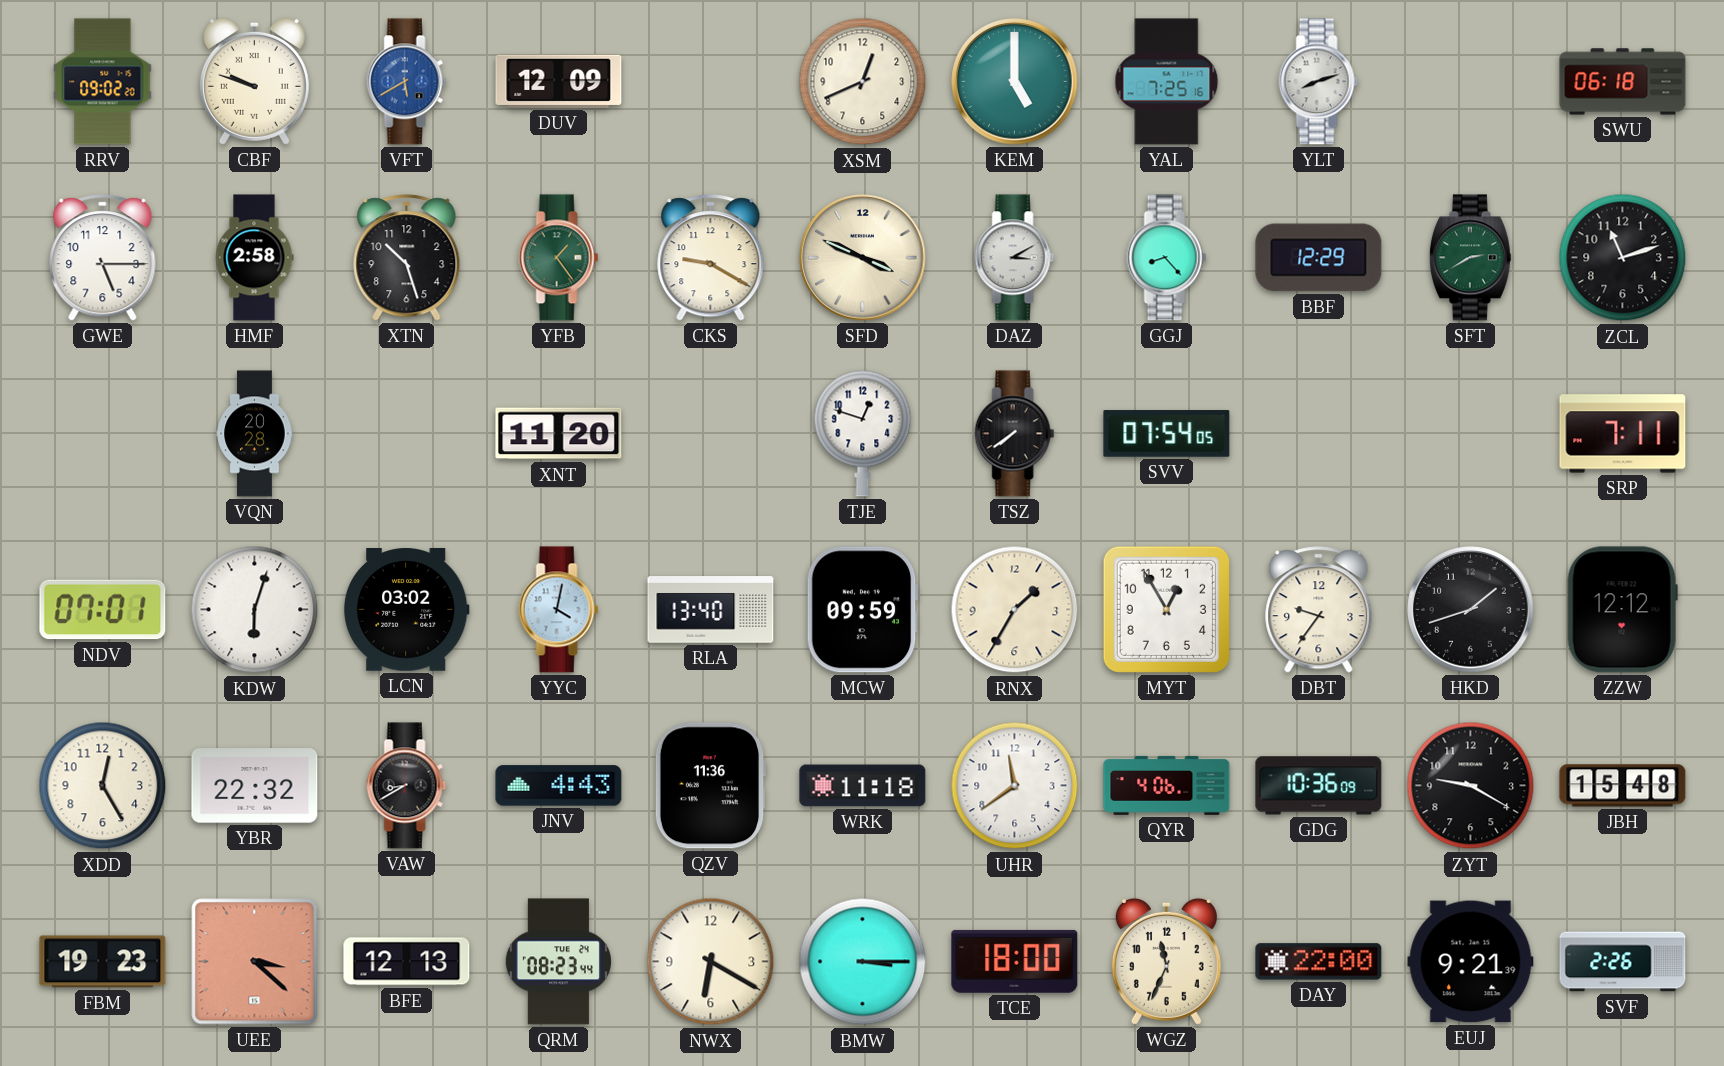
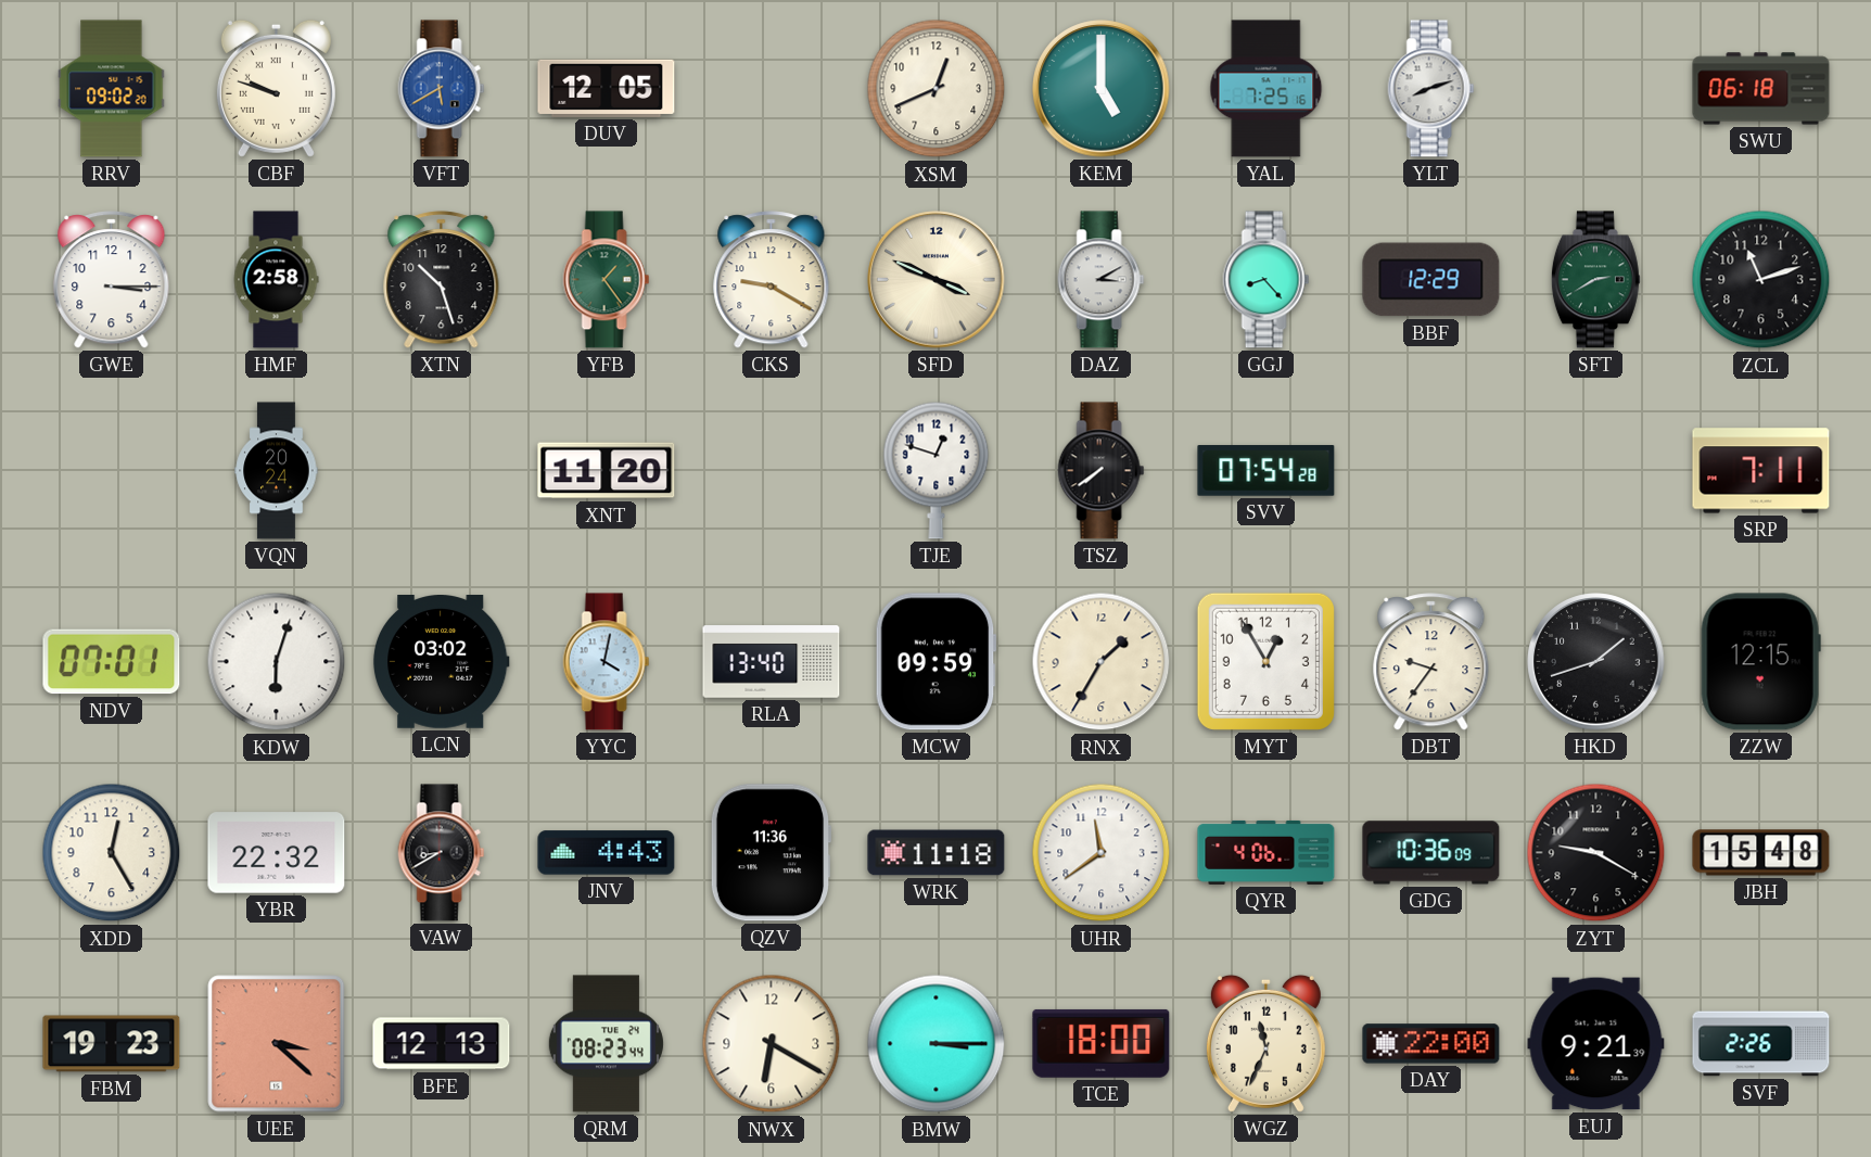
DUV: 12:09 -> 12:05 (607, 88)
GWE: 5:15 -> 3:15 (112, 280)
VQN: 20:28 -> 20:24 (277, 471)
SVV: 07:54:05 -> 07:54:28 (1267, 471)
ZZW: 12:12 -> 12:15 (1760, 662)
